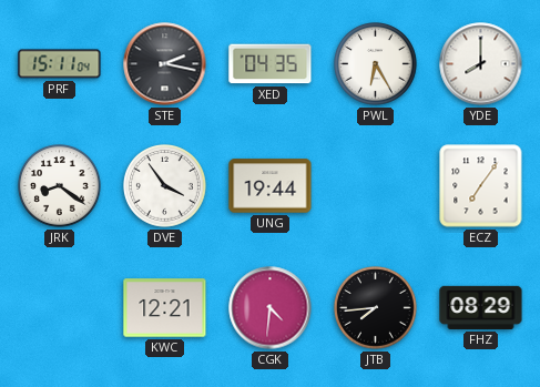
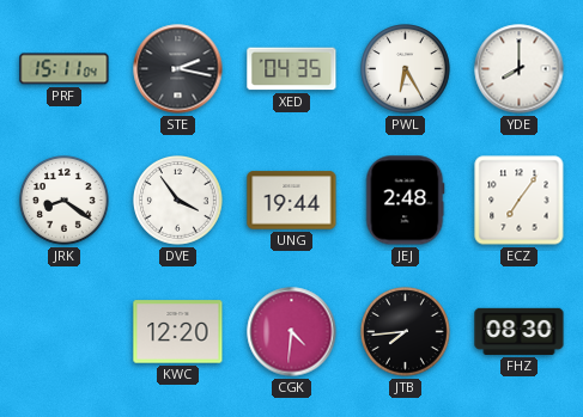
JEJ: none -> 2:48 (406, 201)
KWC: 12:21 -> 12:20 (178, 332)
FHZ: 08:29 -> 08:30 (520, 331)
